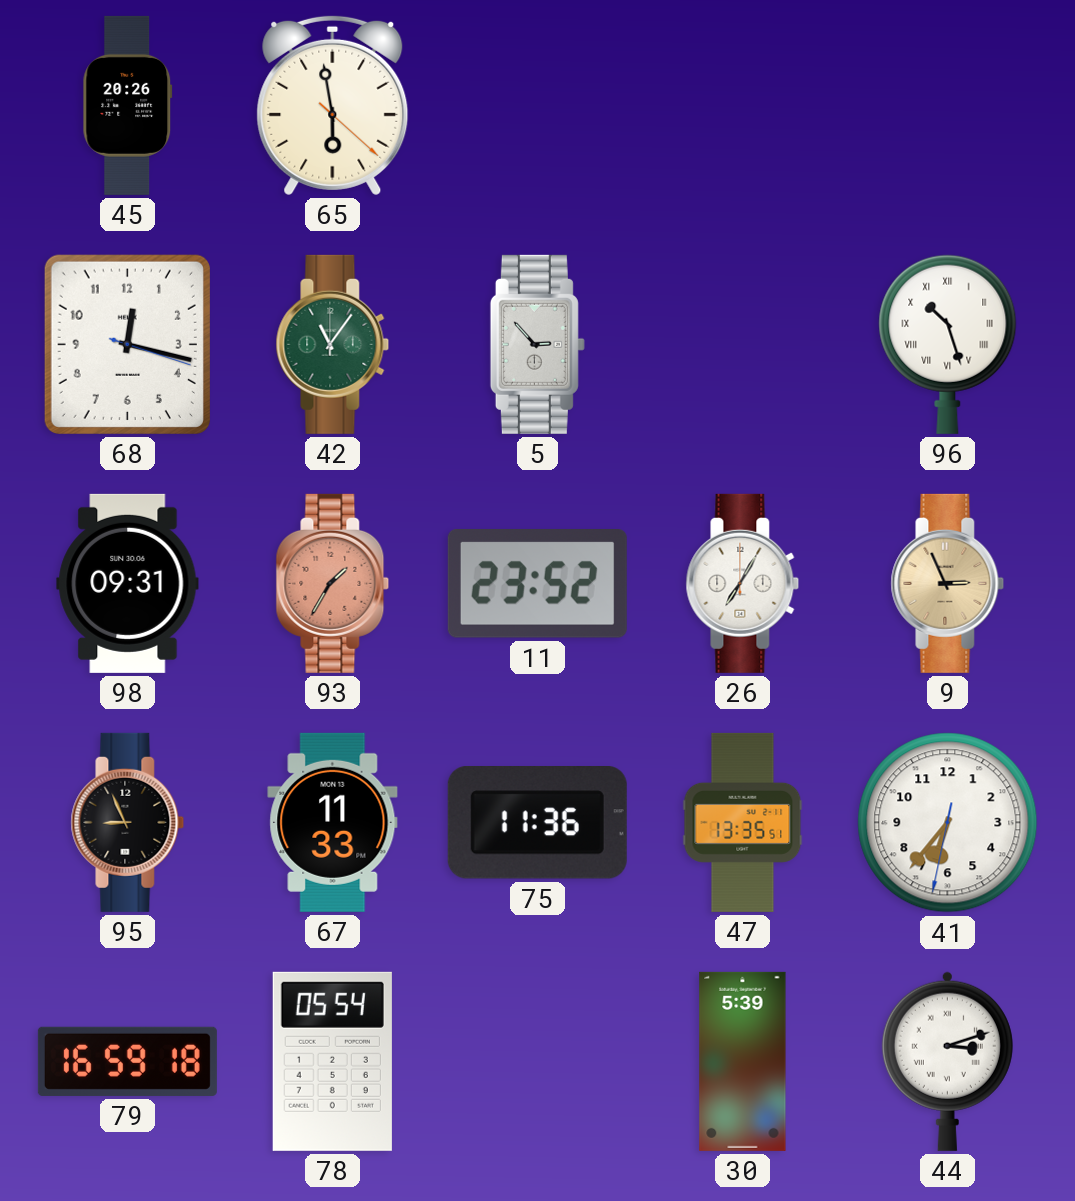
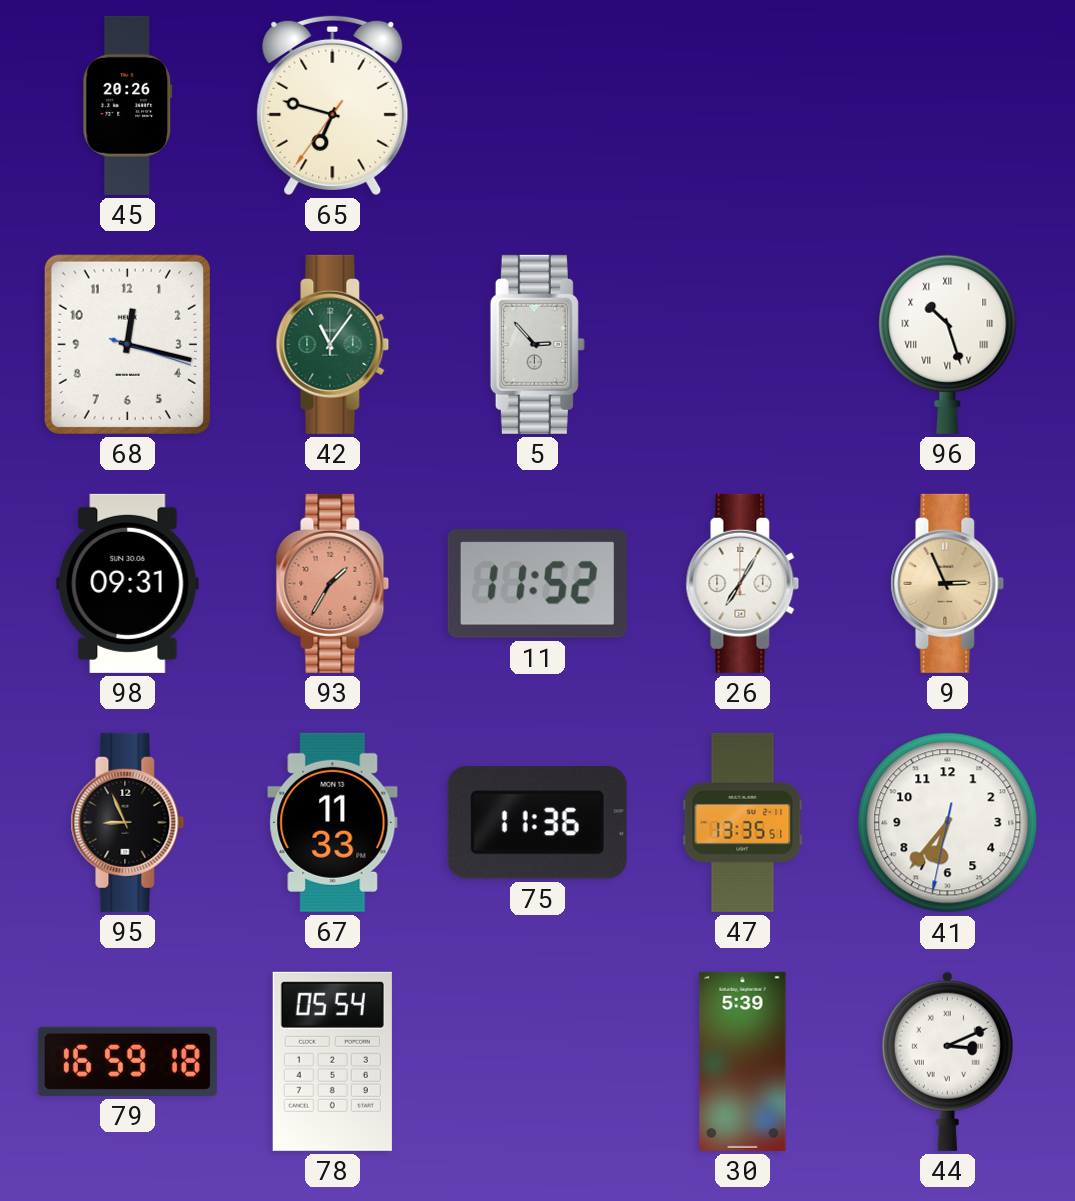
65: 5:58 -> 6:47 (333, 105)
11: 23:52 -> 11:52 (537, 584)
44: 3:12 -> 3:11 (947, 1061)
